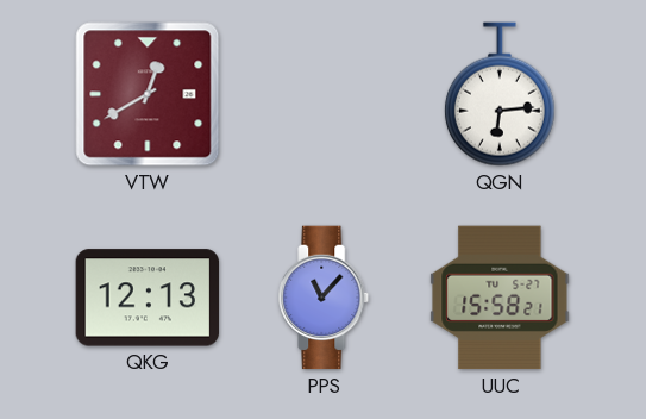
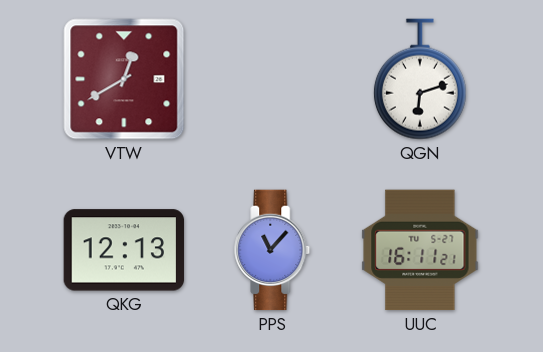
QGN: 6:14 -> 6:12 (420, 79)
UUC: 15:58 -> 16:11 (420, 250)
